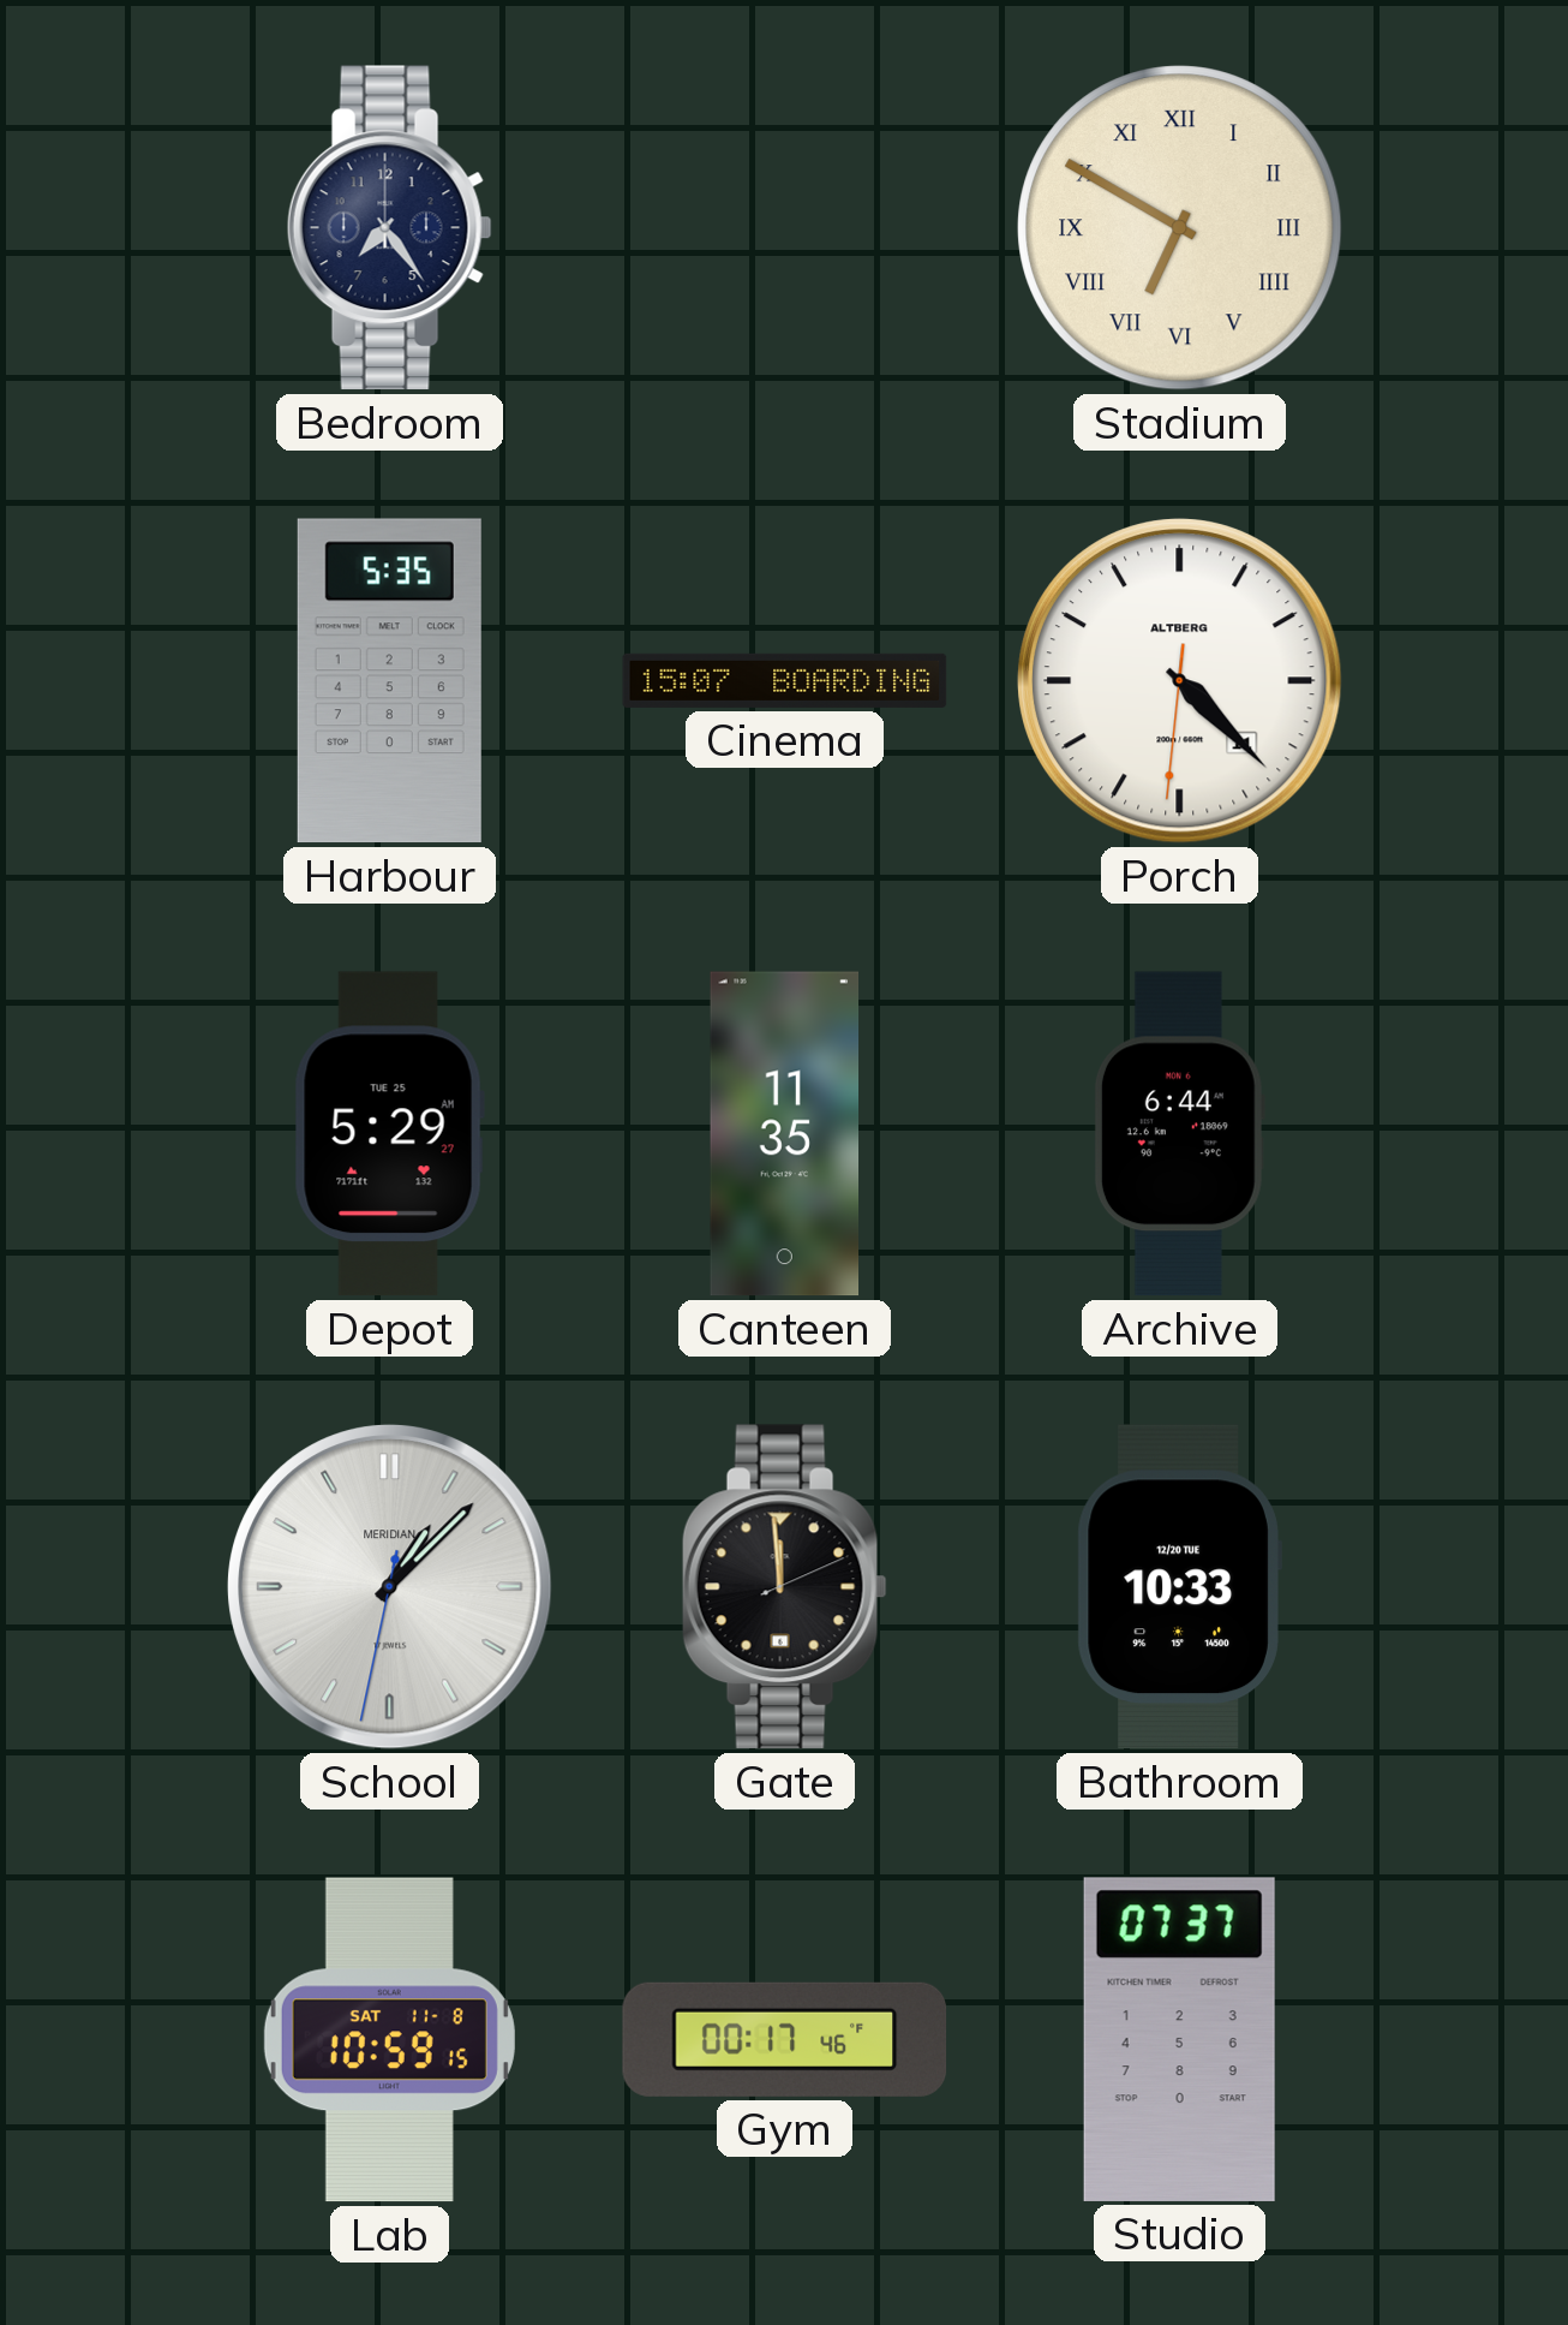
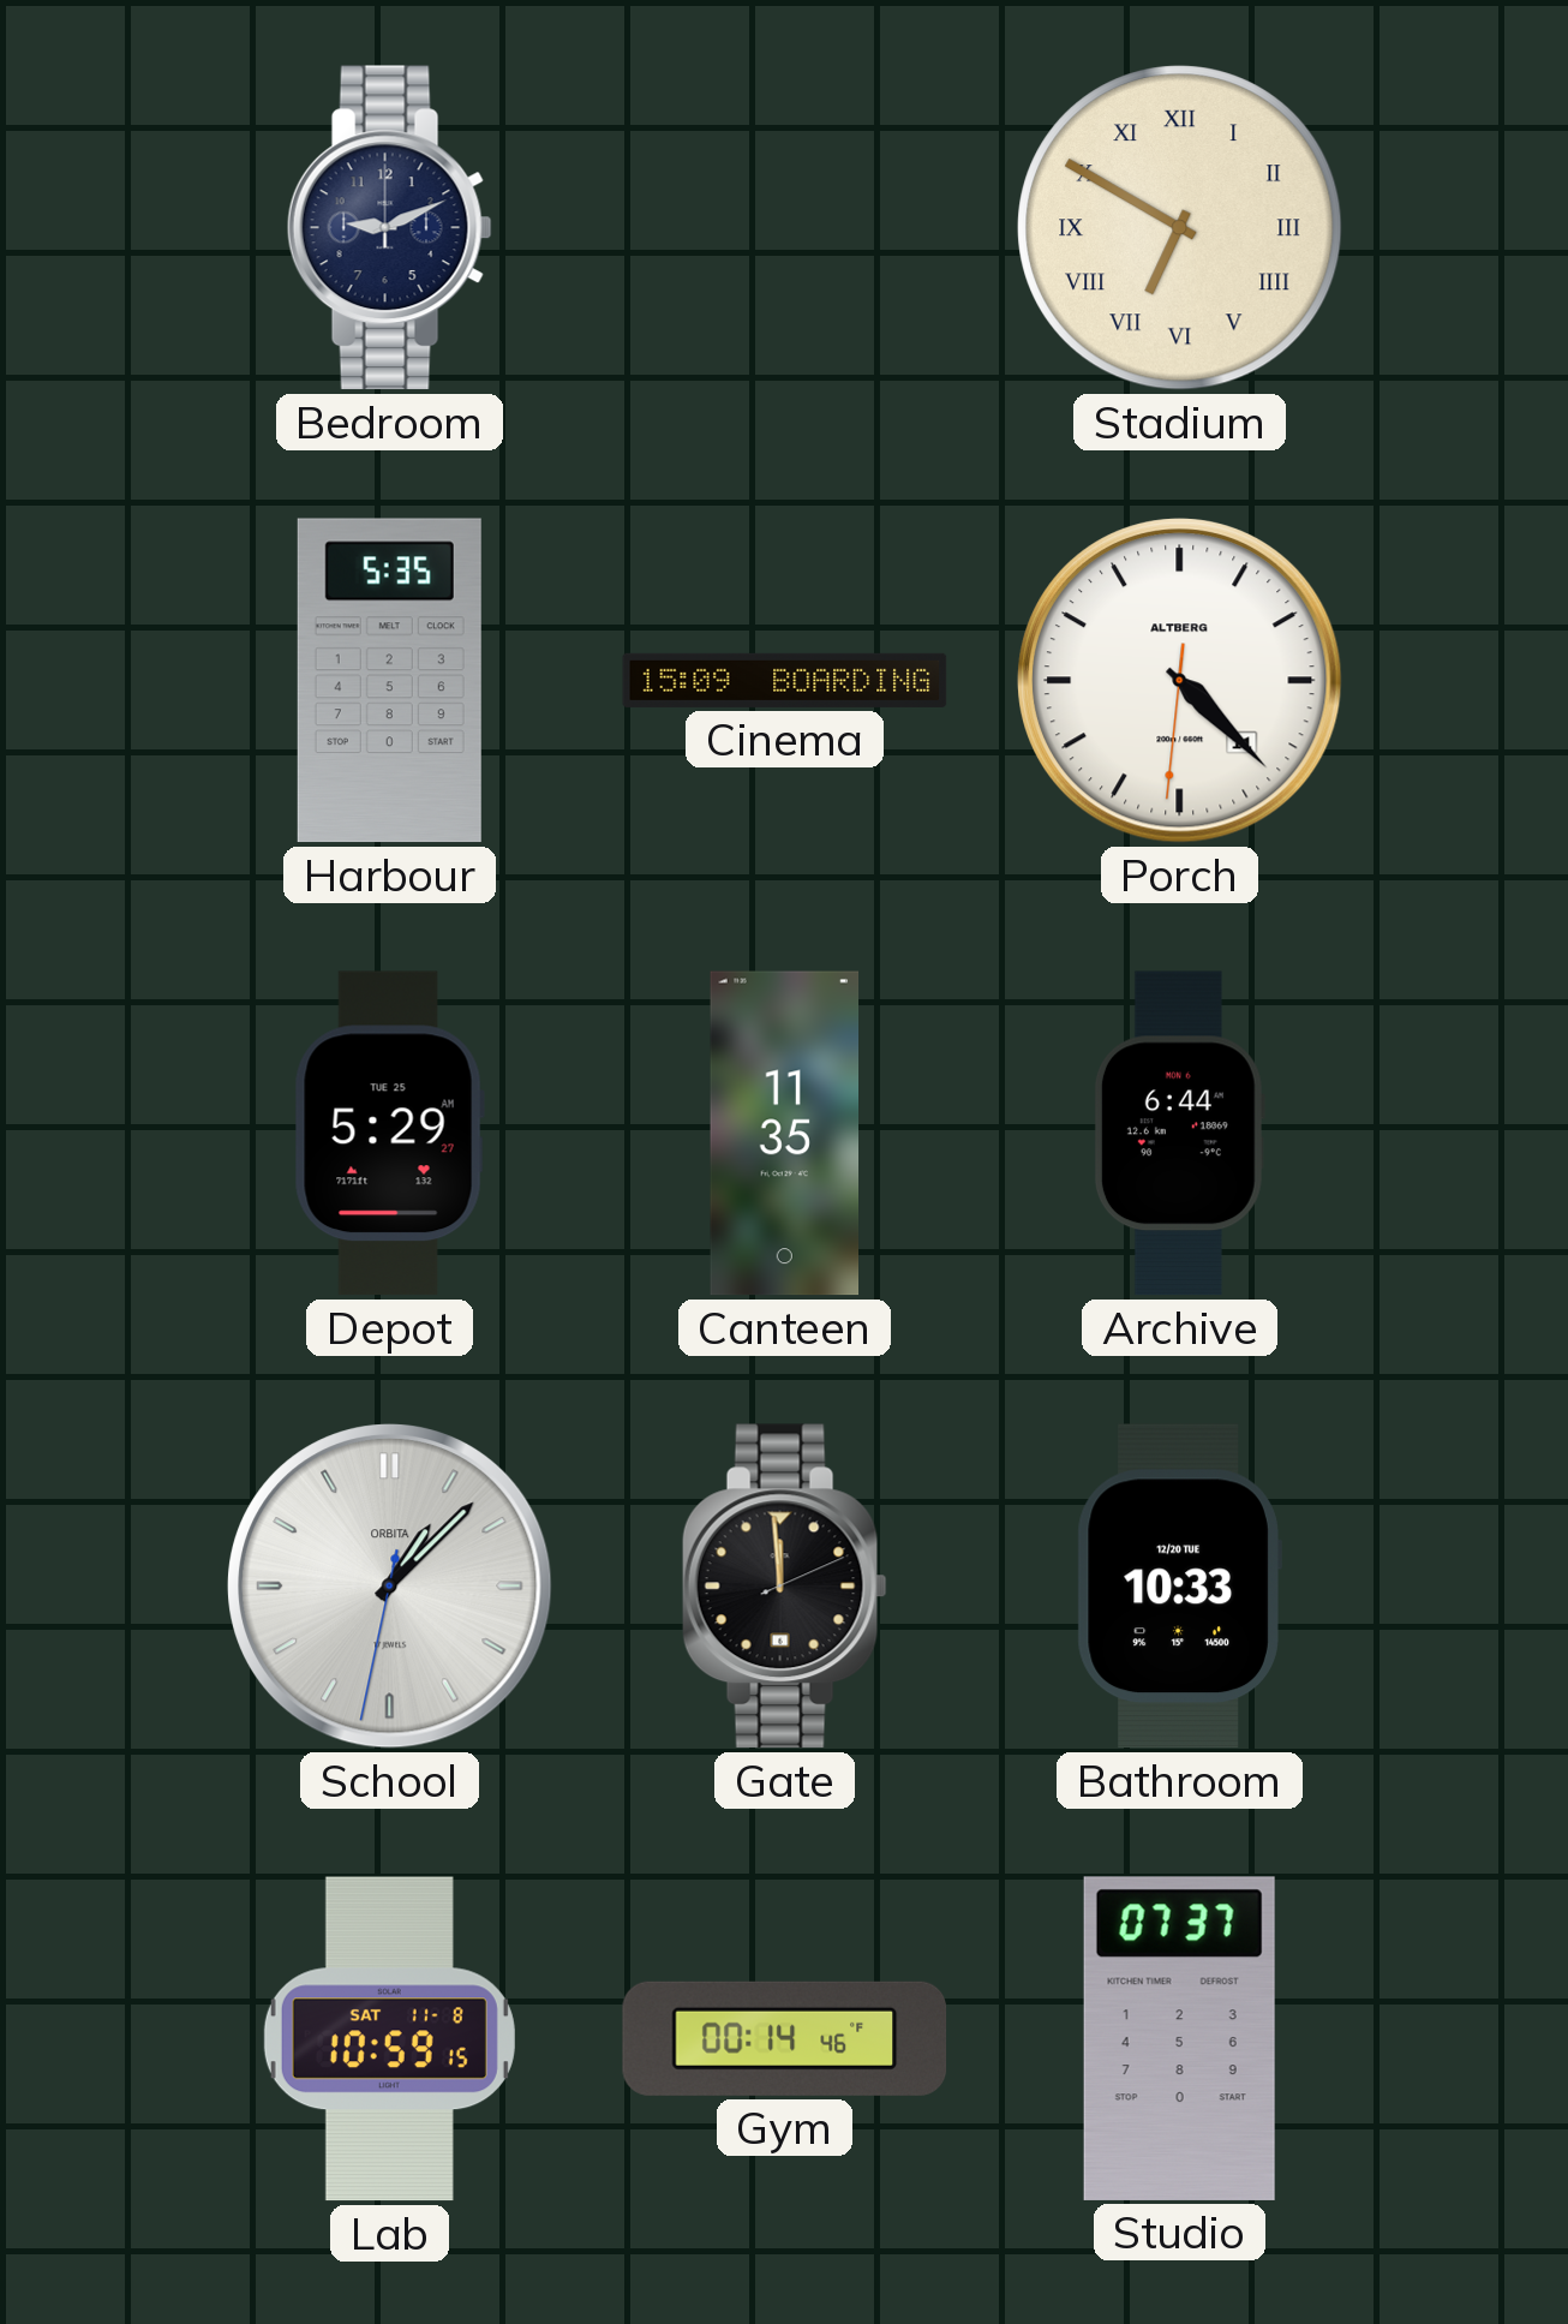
Bedroom: 7:24 -> 9:11 (389, 228)
Cinema: 15:07 -> 15:09 (785, 680)
School brand: MERIDIAN -> ORBITA (390, 1587)
Gym: 00:17 -> 00:14 (785, 2038)
